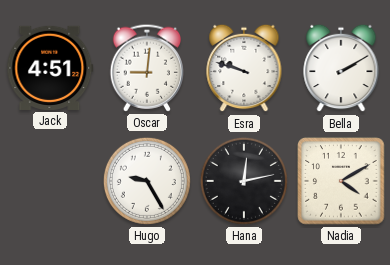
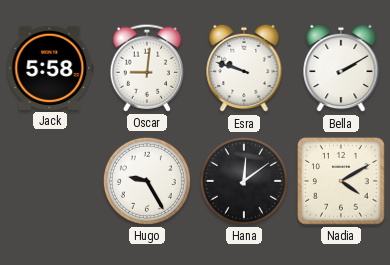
Jack: 4:51 -> 5:58 (50, 68)
Hana: 12:13 -> 12:09 (244, 181)
